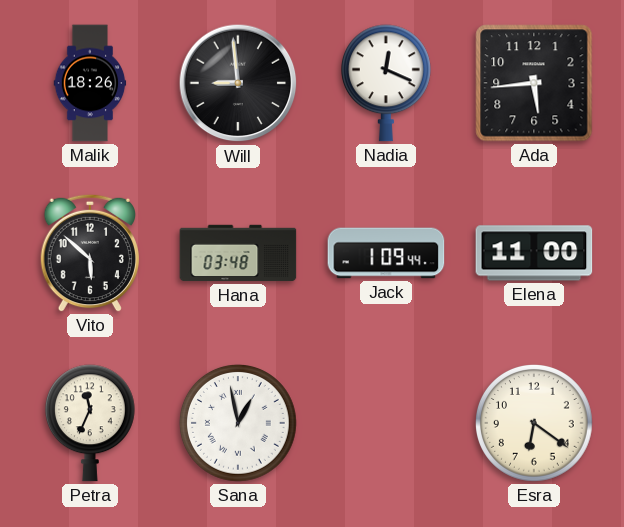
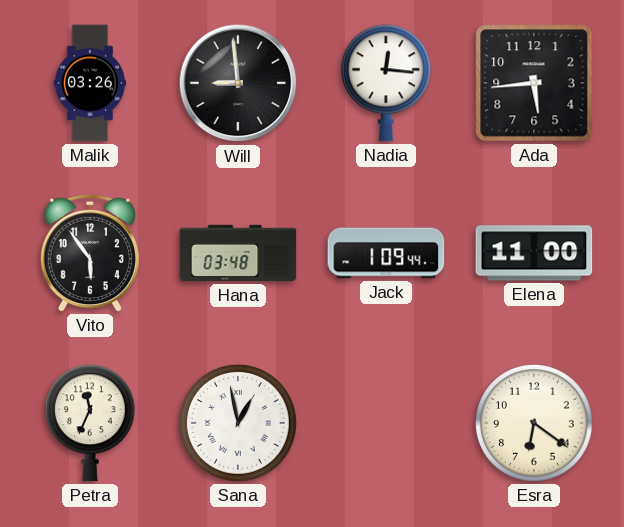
Malik: 18:26 -> 03:26 (90, 83)
Nadia: 12:19 -> 12:16 (386, 83)
Vito: 5:52 -> 5:54 (89, 253)
